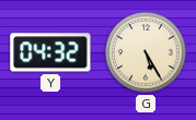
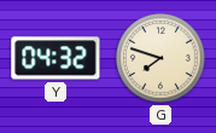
G: 5:25 -> 7:48 (162, 59)
